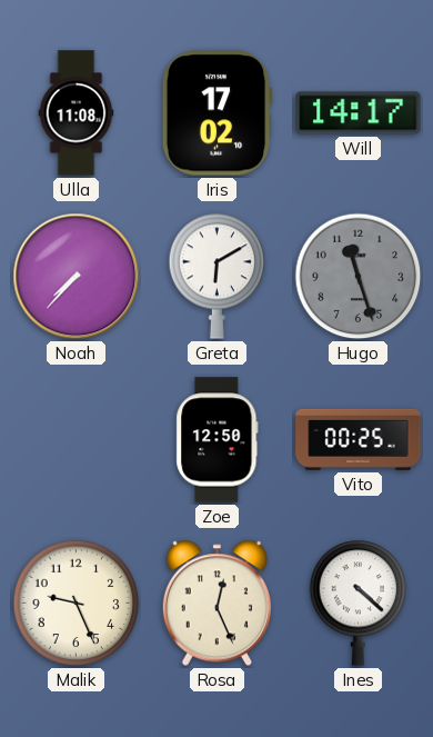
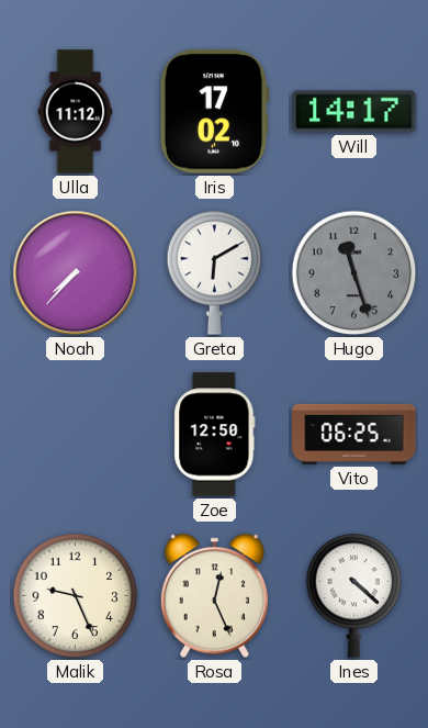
Ulla: 11:08 -> 11:12 (76, 112)
Vito: 00:25 -> 06:25 (354, 434)
